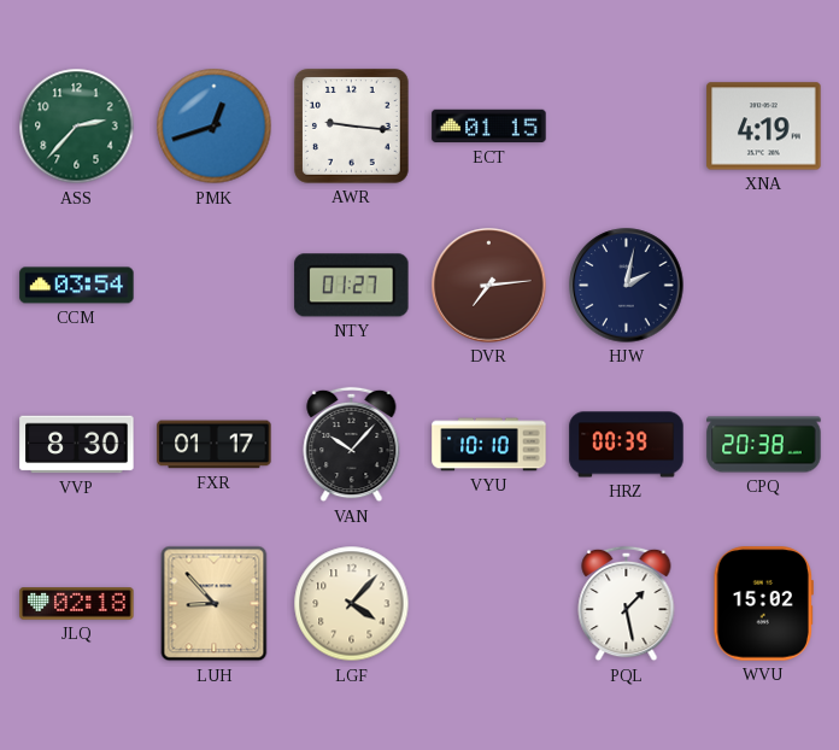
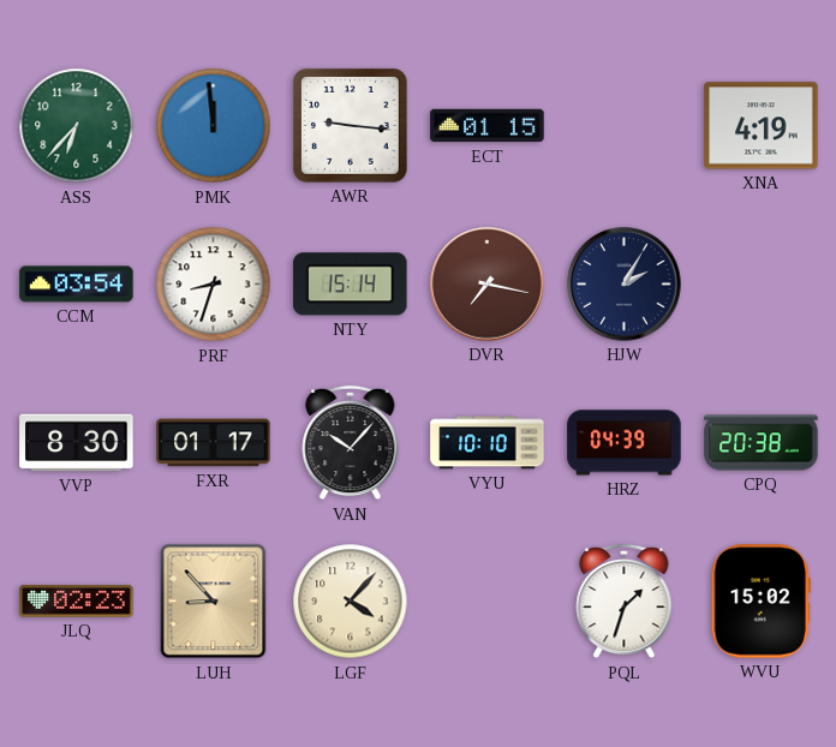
ASS: 2:37 -> 6:37 (77, 126)
PMK: 12:42 -> 11:59 (214, 126)
PRF: none -> 8:33 (214, 285)
NTY: 01:27 -> 15:14 (351, 285)
DVR: 7:14 -> 7:17 (488, 285)
HJW: 2:02 -> 2:05 (625, 285)
HRZ: 00:39 -> 04:39 (625, 443)
JLQ: 02:18 -> 02:23 (77, 602)
PQL: 1:28 -> 1:33 (625, 602)
